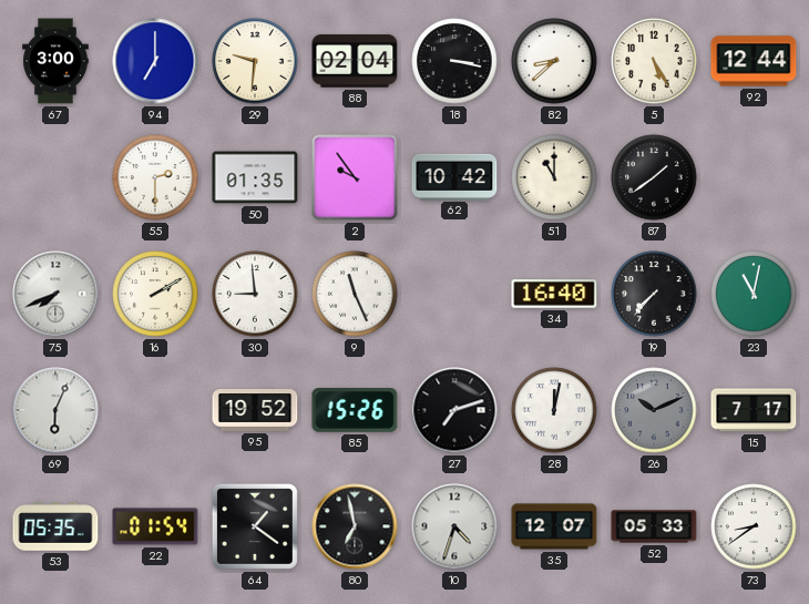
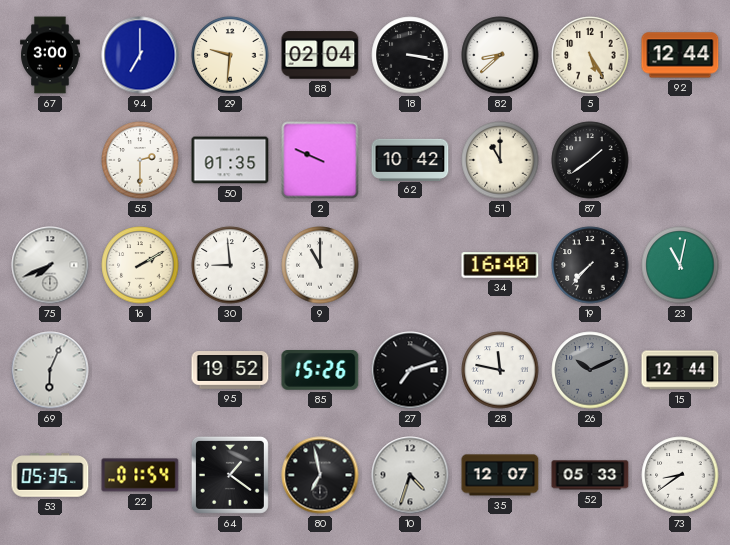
2: 9:54 -> 9:49 (320, 160)
9: 11:26 -> 11:00 (320, 265)
28: 12:02 -> 11:47 (500, 370)
15: 7:17 -> 12:44 (680, 370)
